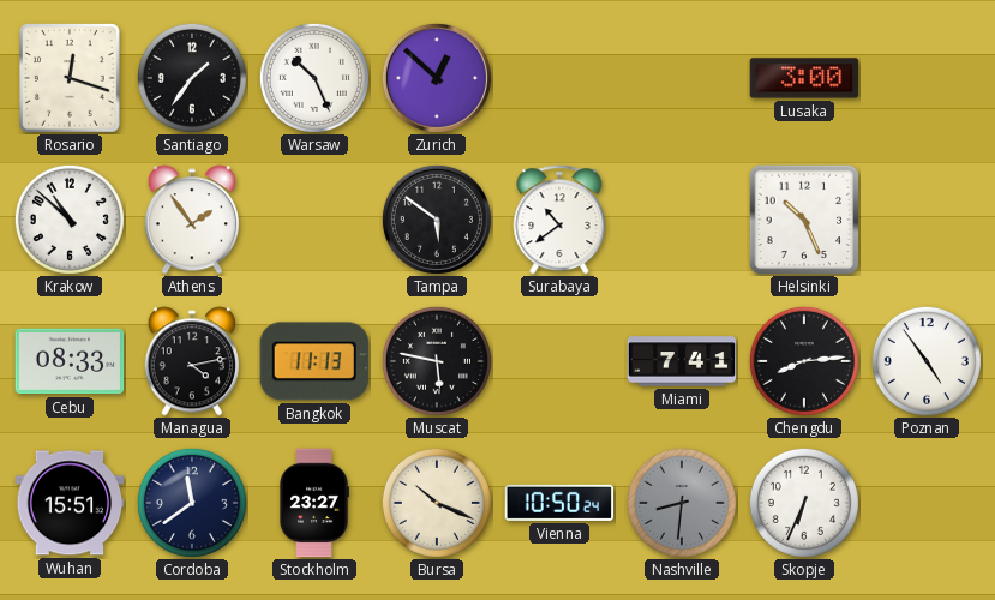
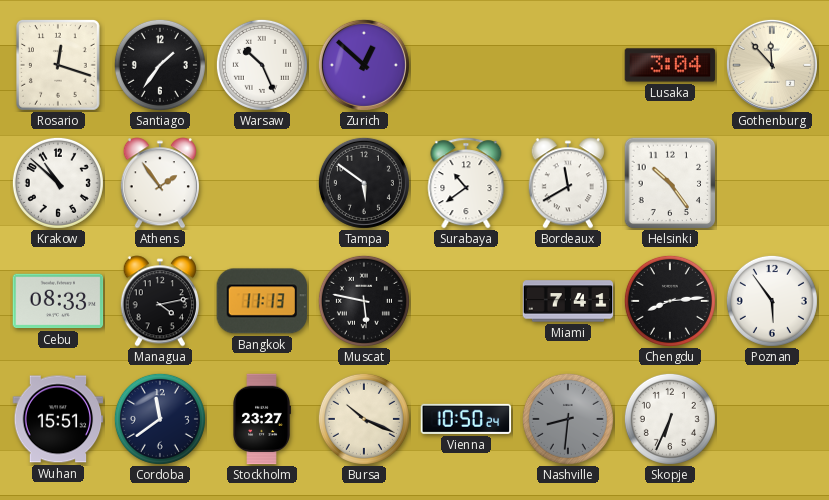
Lusaka: 3:00 -> 3:04 (670, 65)
Gothenburg: none -> 11:53 (772, 65)
Bordeaux: none -> 11:40 (567, 183)
Helsinki: 10:26 -> 10:24 (670, 183)
Poznan: 4:54 -> 5:54 (772, 301)
